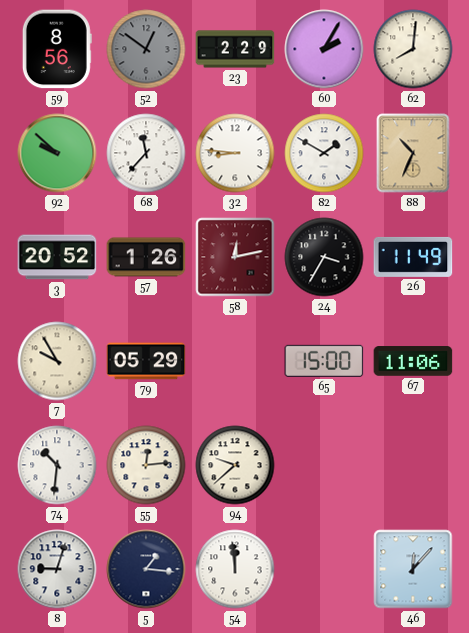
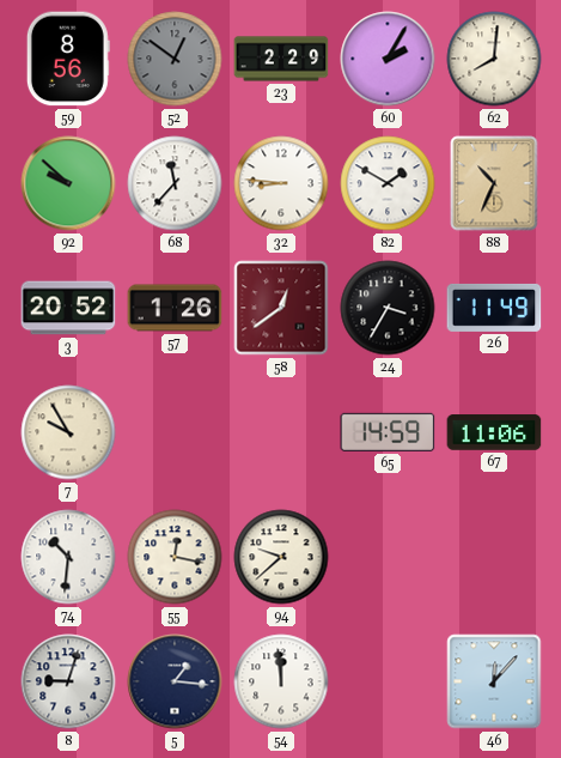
58: 12:13 -> 12:39 (281, 308)
79: 05:29 -> none (146, 361)
65: 15:00 -> 14:59 (388, 432)
55: 12:14 -> 12:17 (175, 557)
